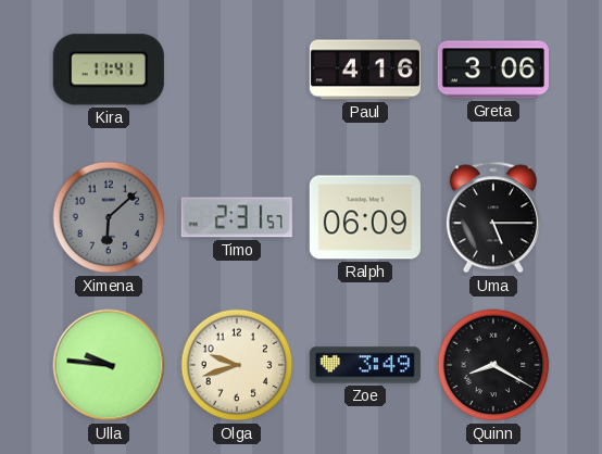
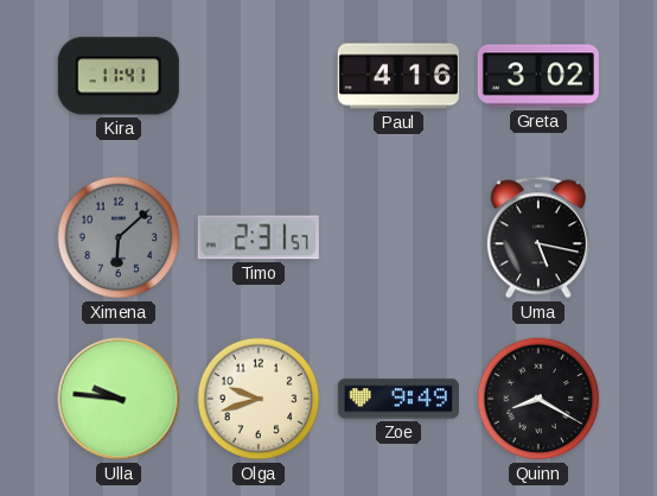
Greta: 3:06 -> 3:02 (538, 76)
Ralph: 06:09 -> none (365, 217)
Uma: 5:15 -> 5:17 (538, 237)
Zoe: 3:49 -> 9:49 (398, 399)
